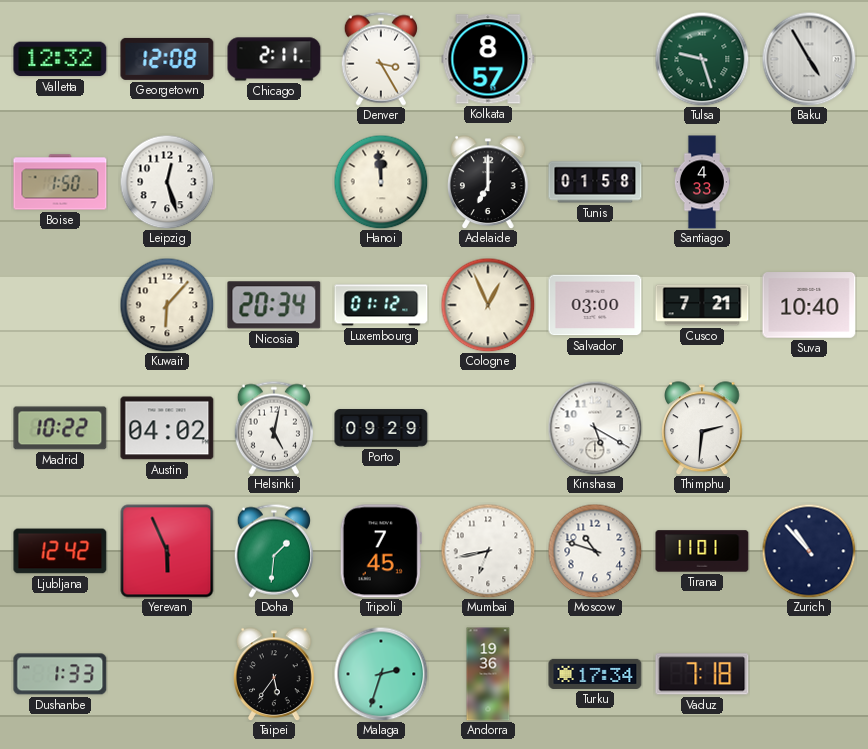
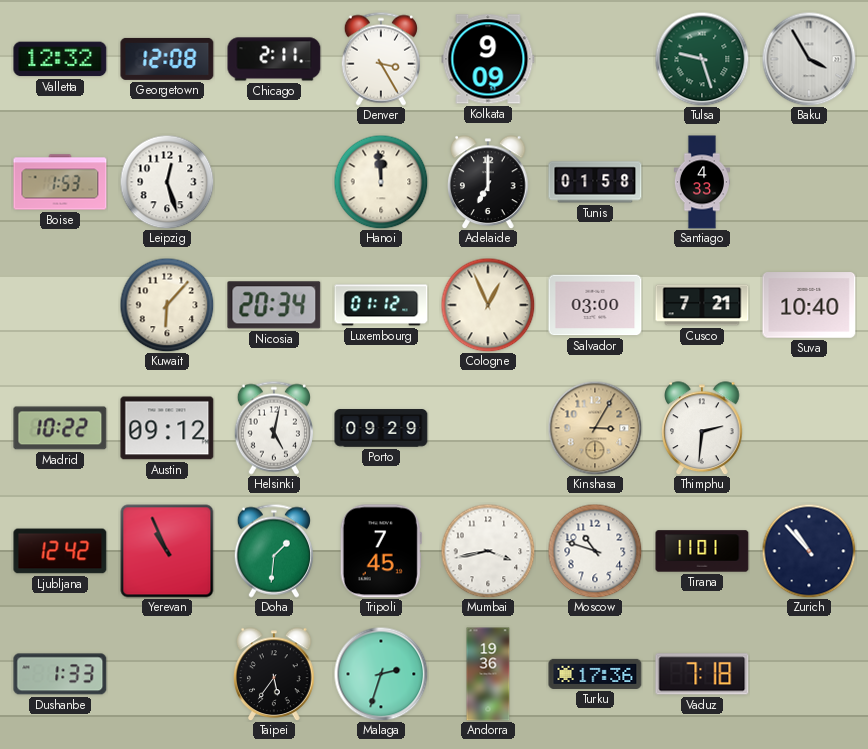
Kolkata: 8:57 -> 9:09 (488, 59)
Baku: 4:55 -> 3:55 (809, 59)
Boise: 1:50 -> 1:53 (60, 182)
Austin: 04:02 -> 09:12 (167, 428)
Kinshasa: 5:20 -> 3:05 (595, 428)
Kinshasa dial: white -> champagne (595, 428)
Yerevan: 5:56 -> 10:56 (167, 551)
Mumbai: 6:43 -> 3:43 (488, 551)
Turku: 17:34 -> 17:36 (595, 674)
